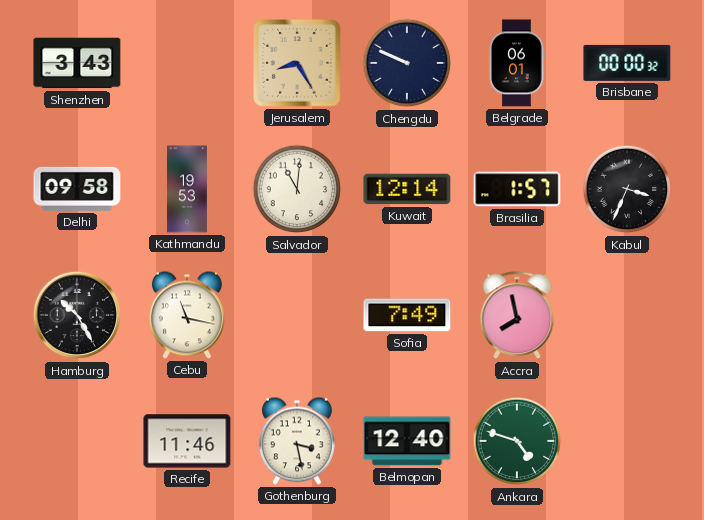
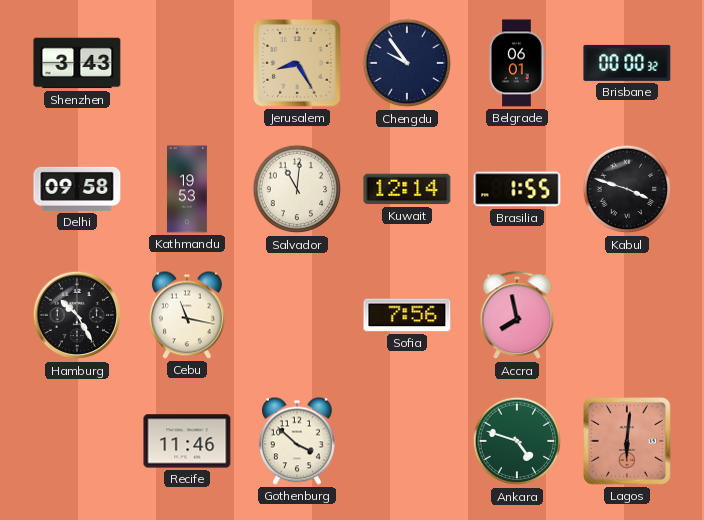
Chengdu: 9:49 -> 9:54 (407, 63)
Brasilia: 1:57 -> 1:55 (517, 189)
Kabul: 3:34 -> 3:48 (627, 189)
Sofia: 7:49 -> 7:56 (407, 315)
Gothenburg: 3:28 -> 3:52 (297, 441)
Belmopan: 12:40 -> none (407, 441)
Lagos: none -> 6:01 (628, 442)
